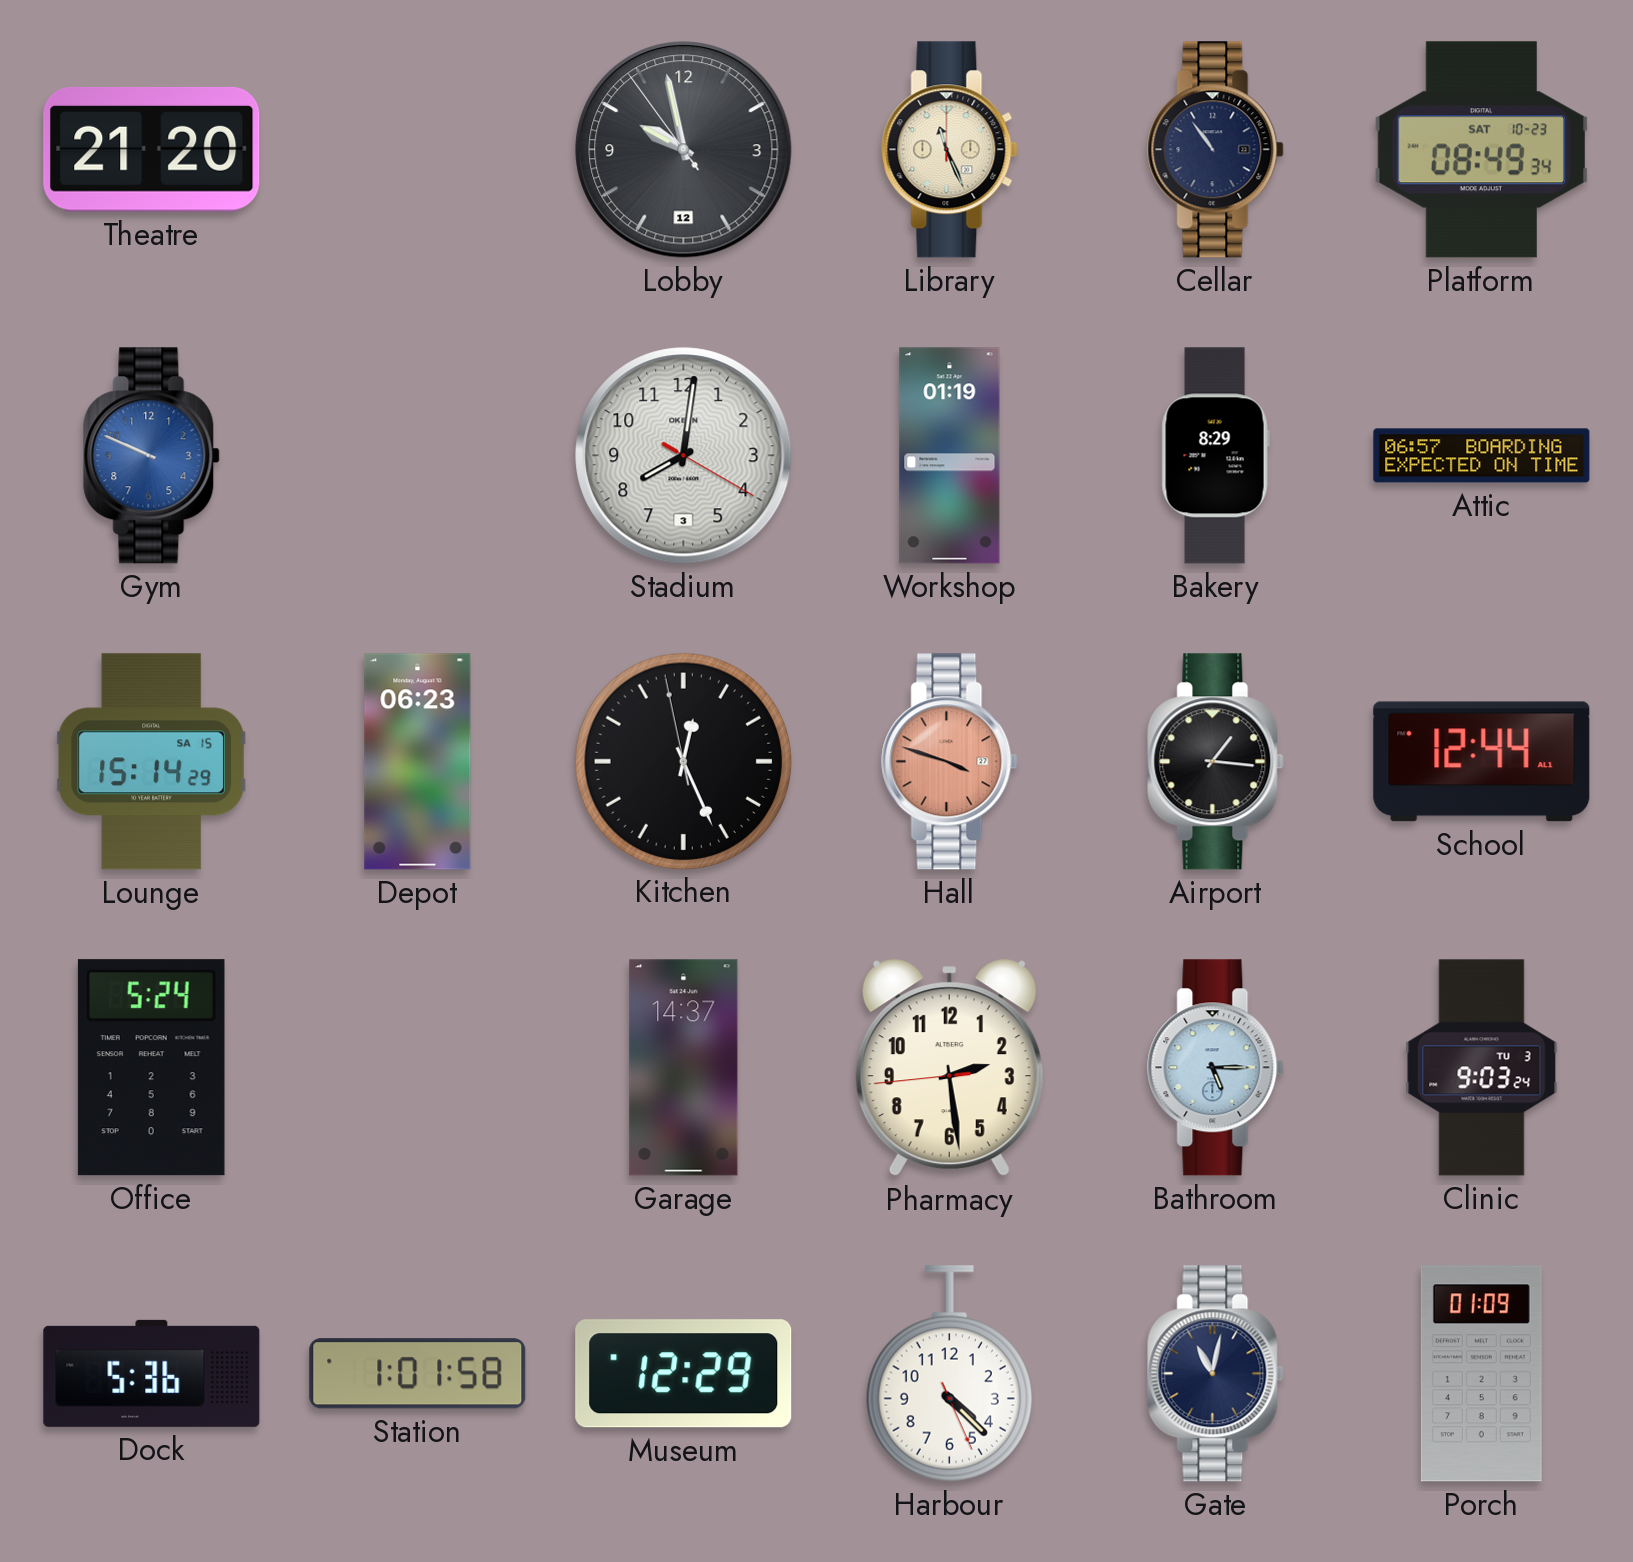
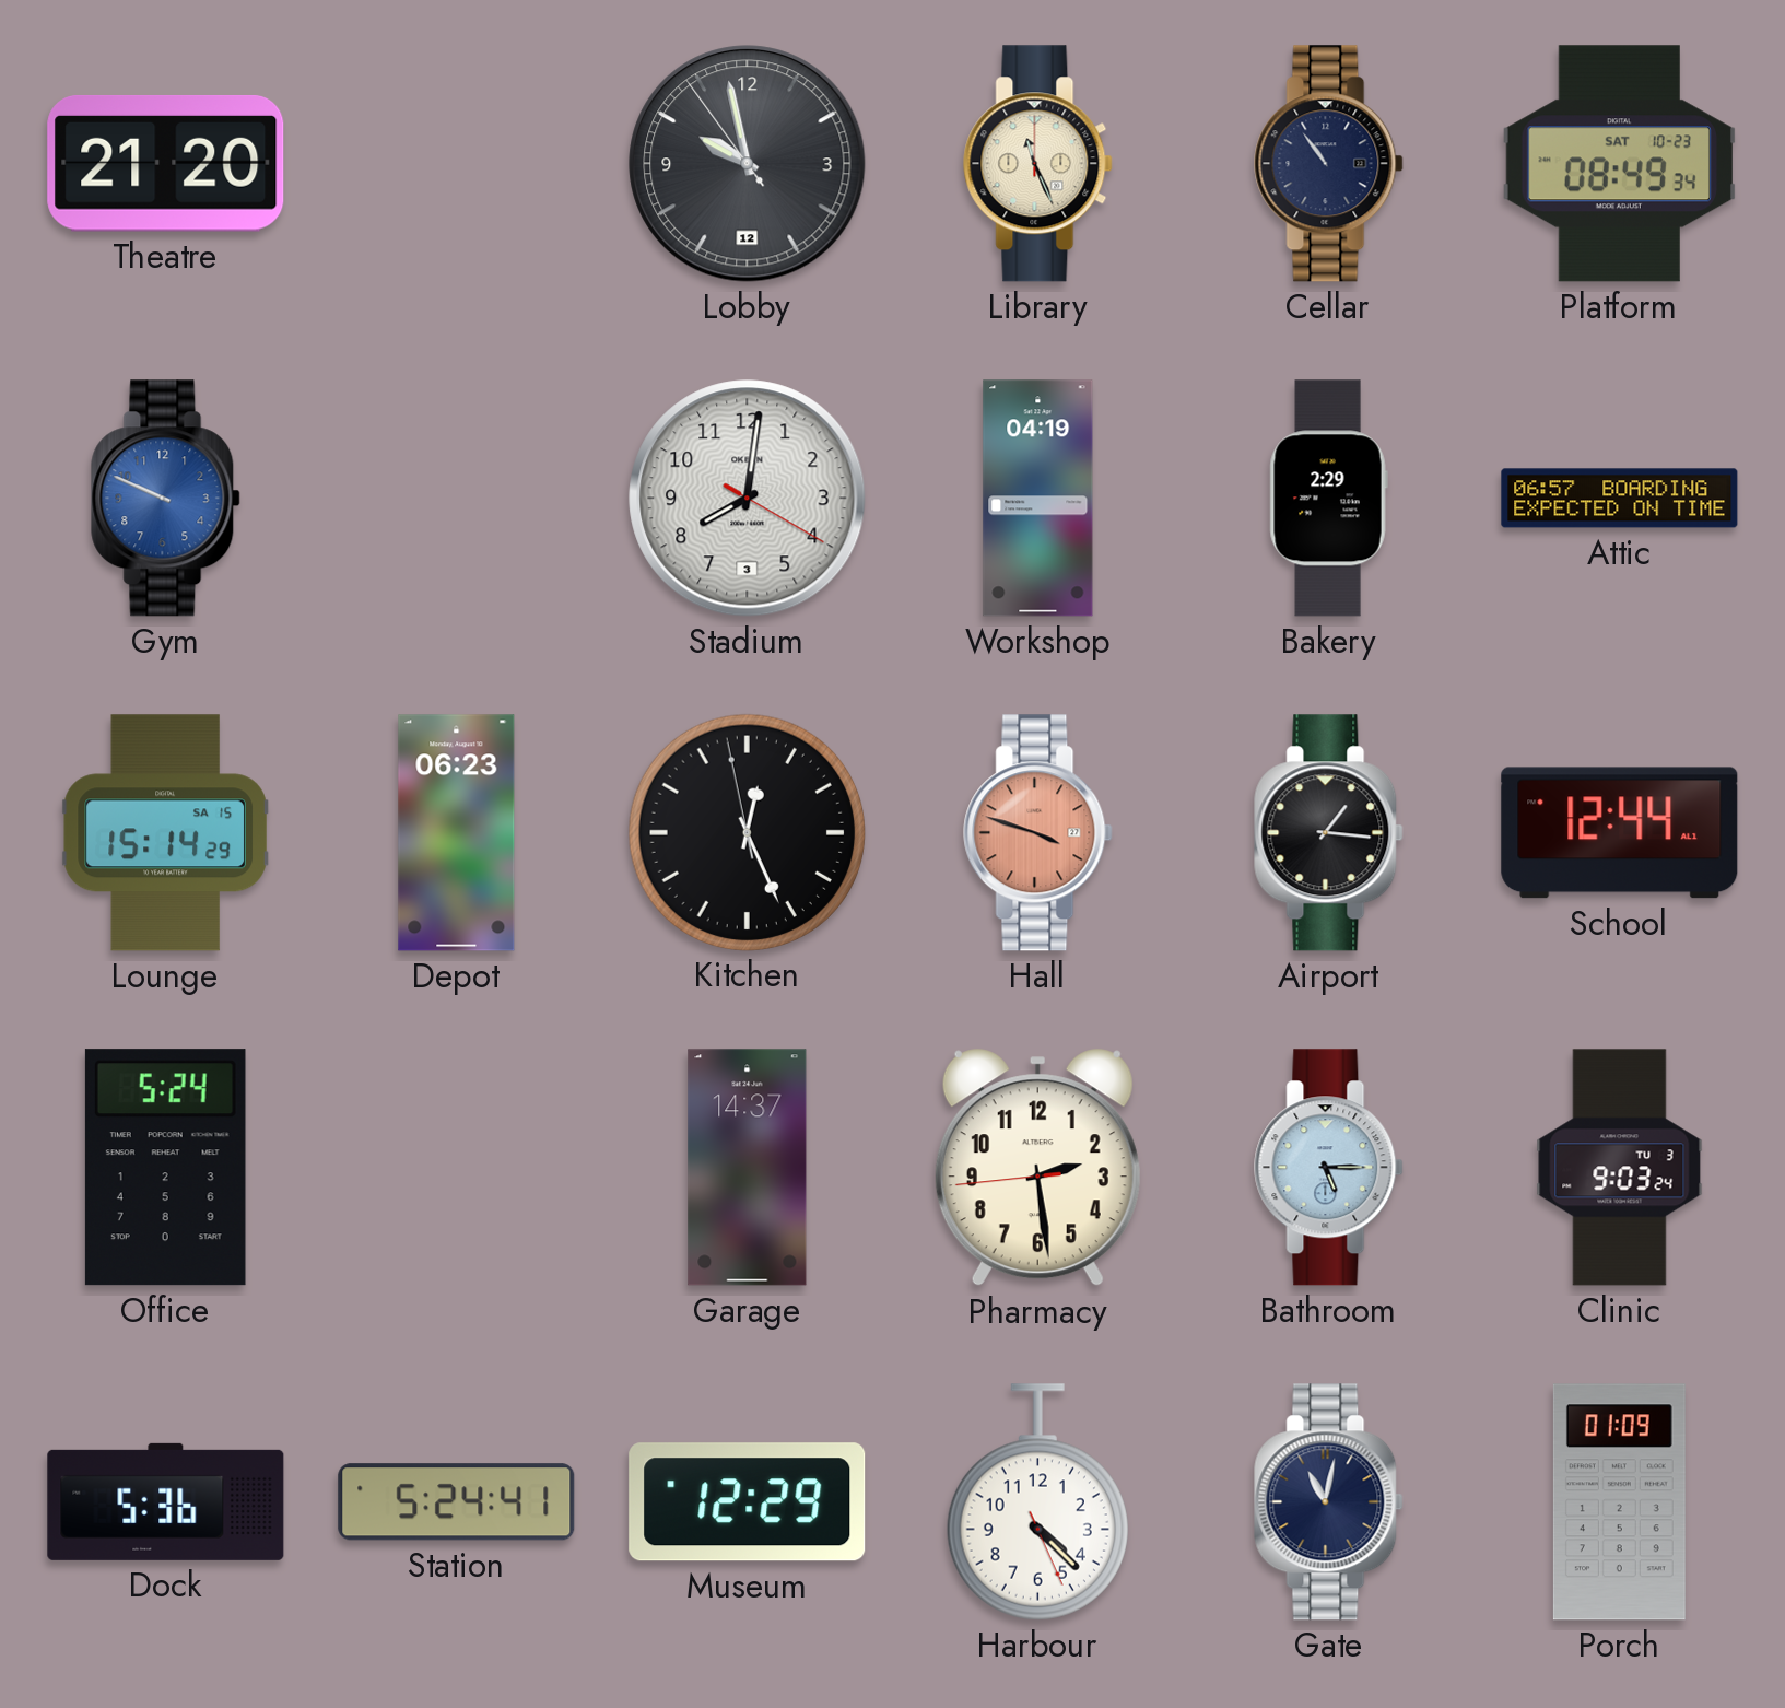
Workshop: 01:19 -> 04:19 (1038, 499)
Bakery: 8:29 -> 2:29 (1328, 499)
Station: 1:01 -> 5:24 (457, 1502)
